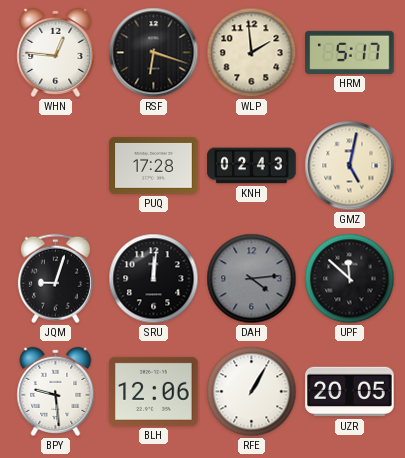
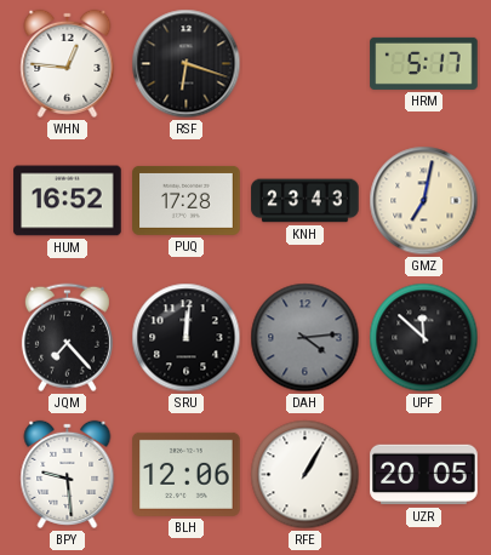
WLP: 1:59 -> none (252, 53)
HUM: none -> 16:52 (68, 201)
KNH: 02:43 -> 23:43 (306, 201)
GMZ: 5:02 -> 7:02 (424, 201)
JQM: 9:03 -> 7:23 (67, 338)
